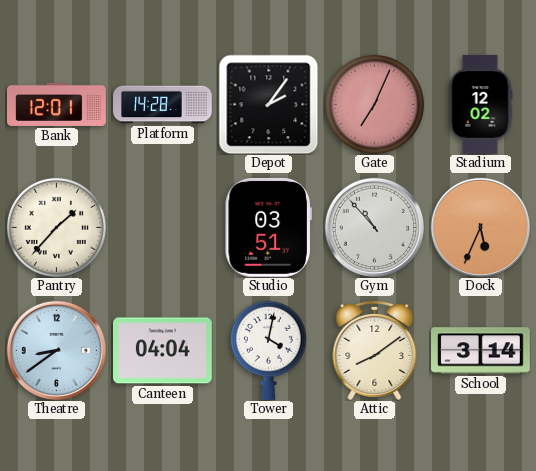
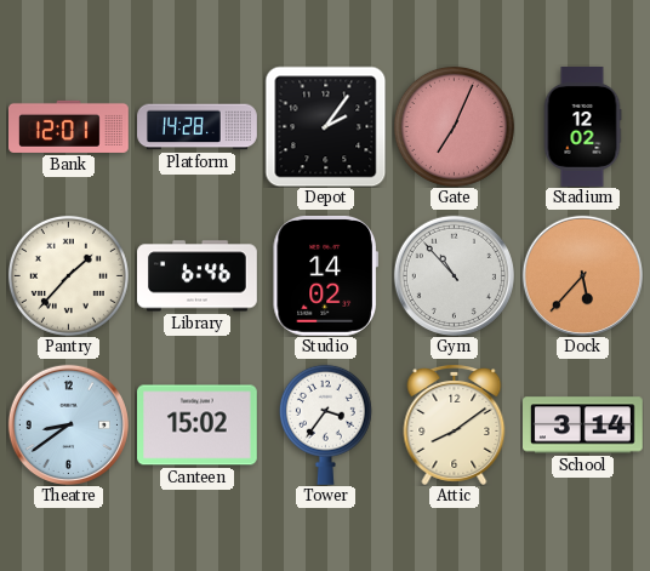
Library: none -> 6:46 (198, 276)
Studio: 03:51 -> 14:02 (325, 275)
Dock: 5:34 -> 5:37 (582, 275)
Canteen: 04:04 -> 15:02 (198, 426)
Tower: 4:02 -> 3:36 (325, 424)
